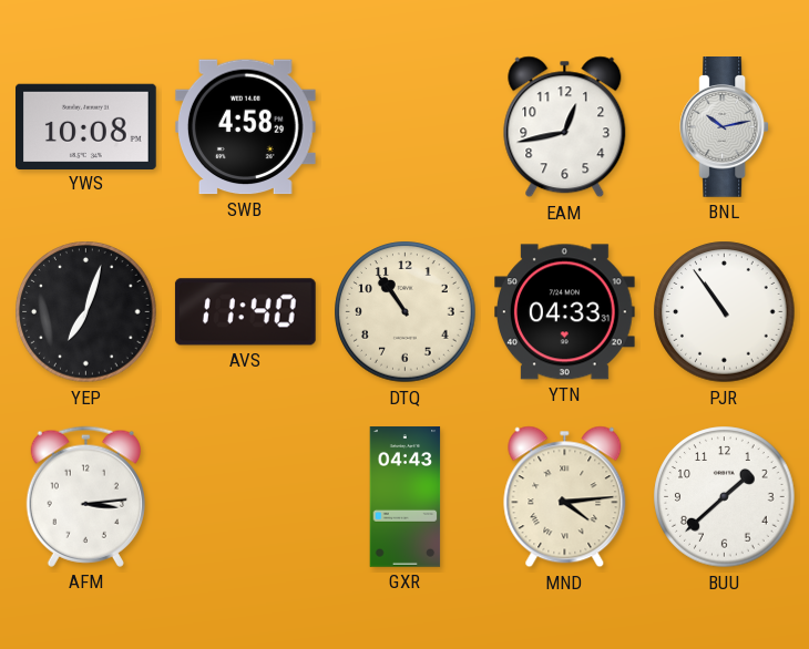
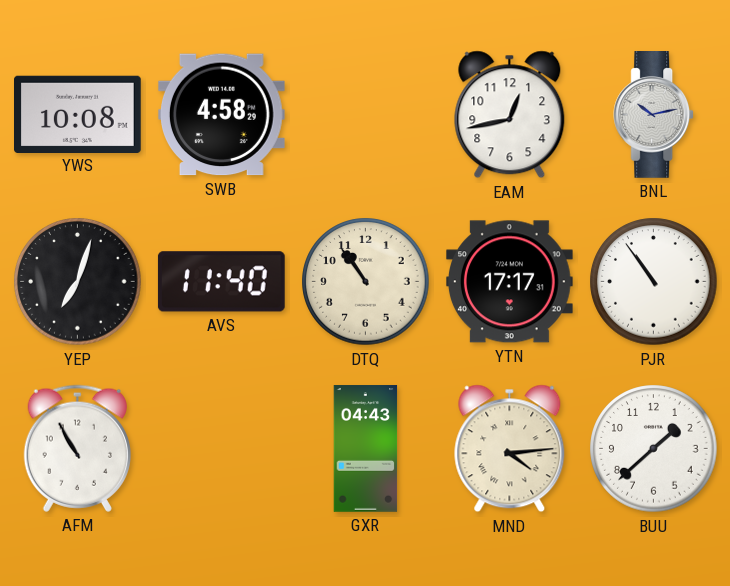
YTN: 04:33 -> 17:17 (510, 282)
AFM: 3:14 -> 10:55 (77, 448)
